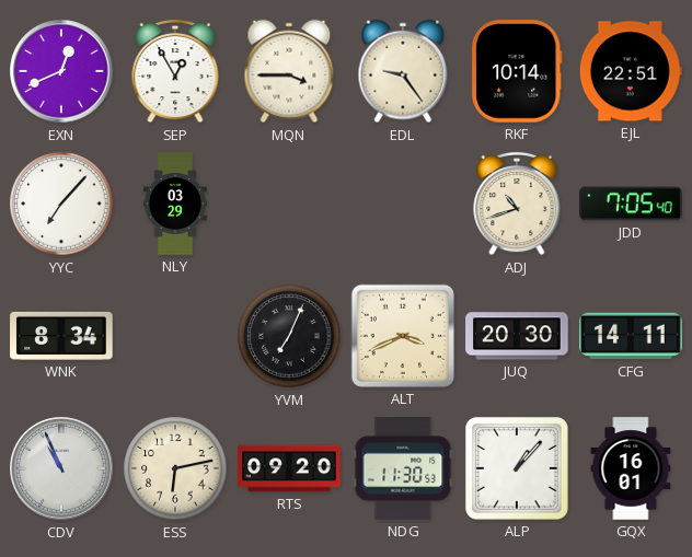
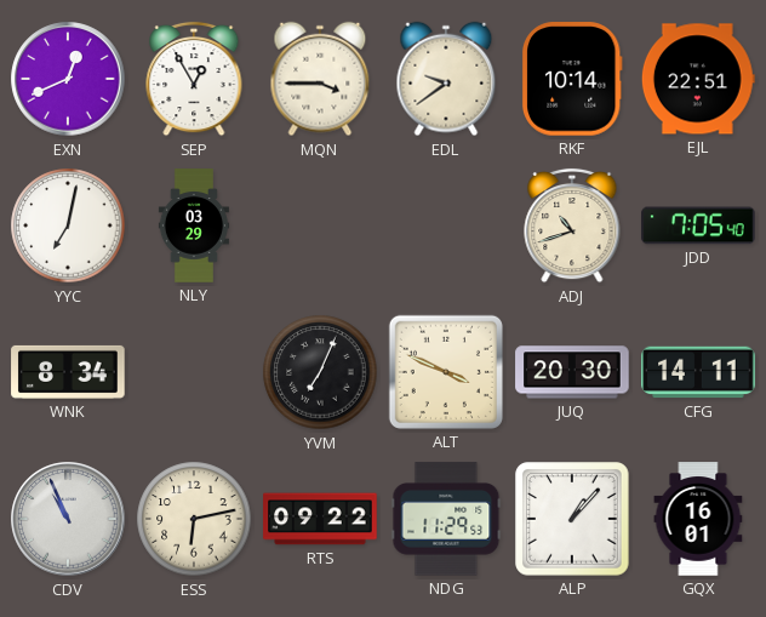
EDL: 9:24 -> 9:39 (446, 79)
YYC: 7:07 -> 7:02 (68, 225)
ALT: 3:41 -> 3:49 (446, 372)
RTS: 09:20 -> 09:22 (320, 519)
NDG: 11:30 -> 11:29 (446, 519)
